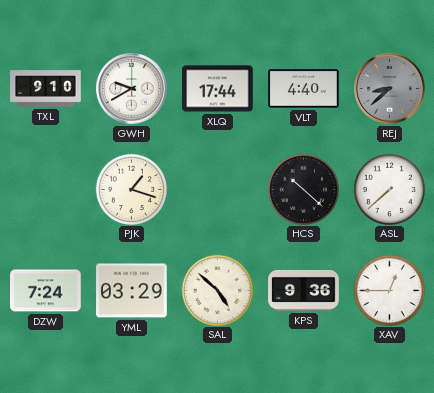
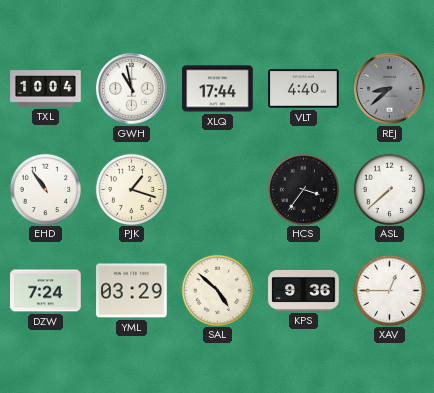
TXL: 9:10 -> 10:04 (46, 89)
GWH: 9:40 -> 10:58 (132, 89)
EHD: none -> 10:54 (45, 189)
HCS: 10:22 -> 3:36 (303, 189)
